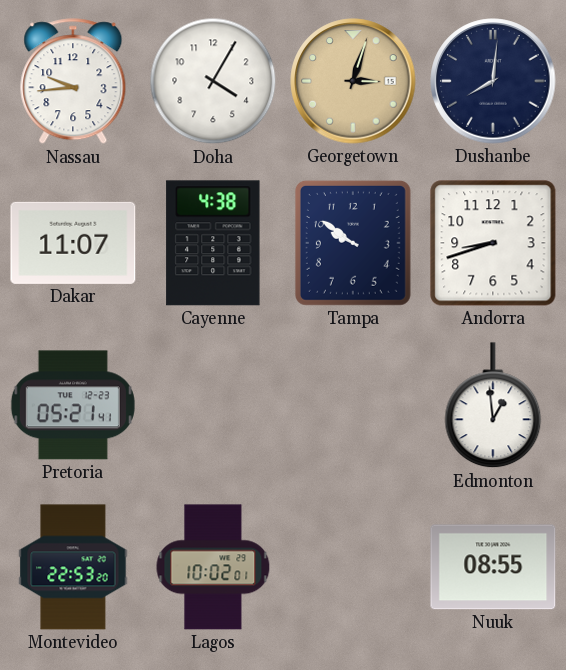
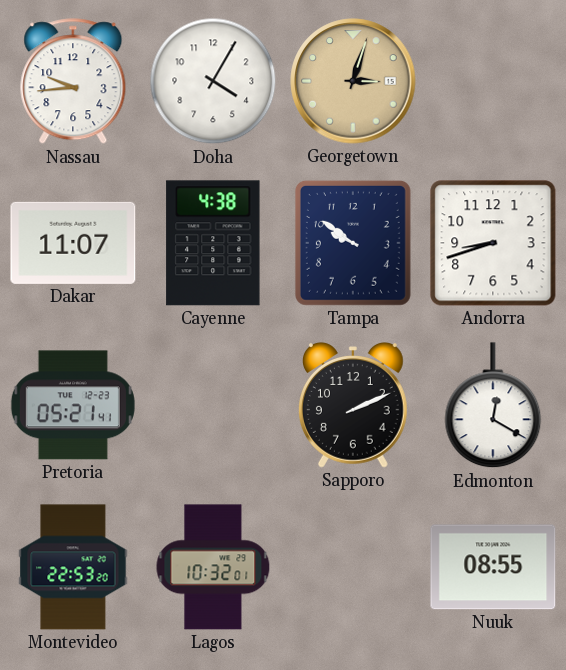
Dushanbe: 8:01 -> none (493, 81)
Sapporo: none -> 2:11 (353, 405)
Edmonton: 12:59 -> 12:20 (493, 406)
Lagos: 10:02 -> 10:32 (213, 567)
